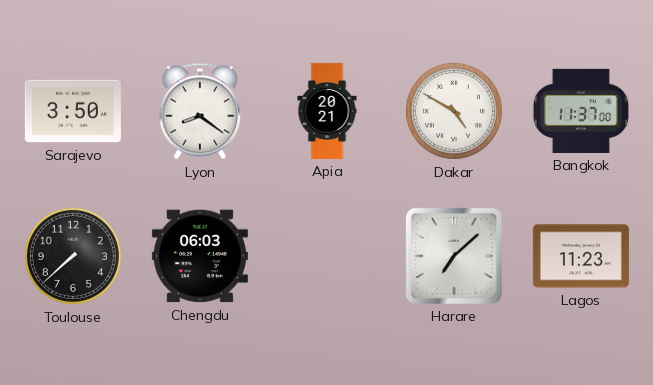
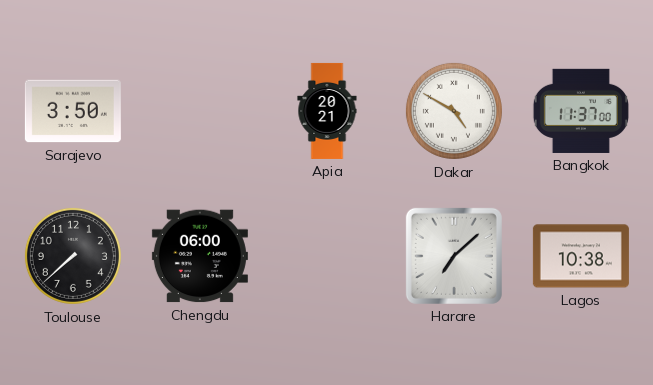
Lyon: 8:21 -> none (200, 111)
Chengdu: 06:03 -> 06:00 (200, 256)
Lagos: 11:23 -> 10:38 (581, 256)
